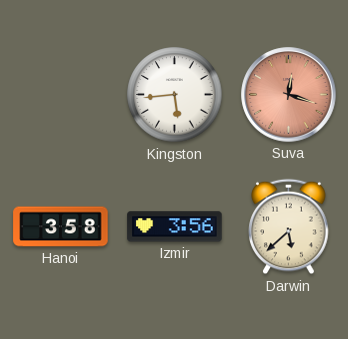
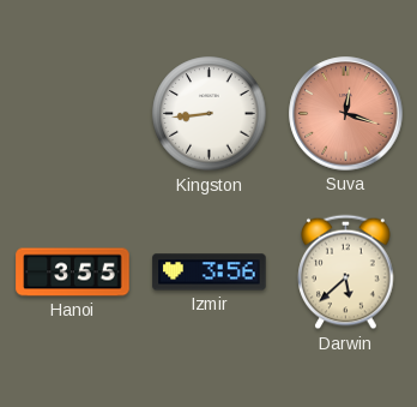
Kingston: 5:44 -> 8:44 (210, 114)
Hanoi: 3:58 -> 3:55 (73, 273)
